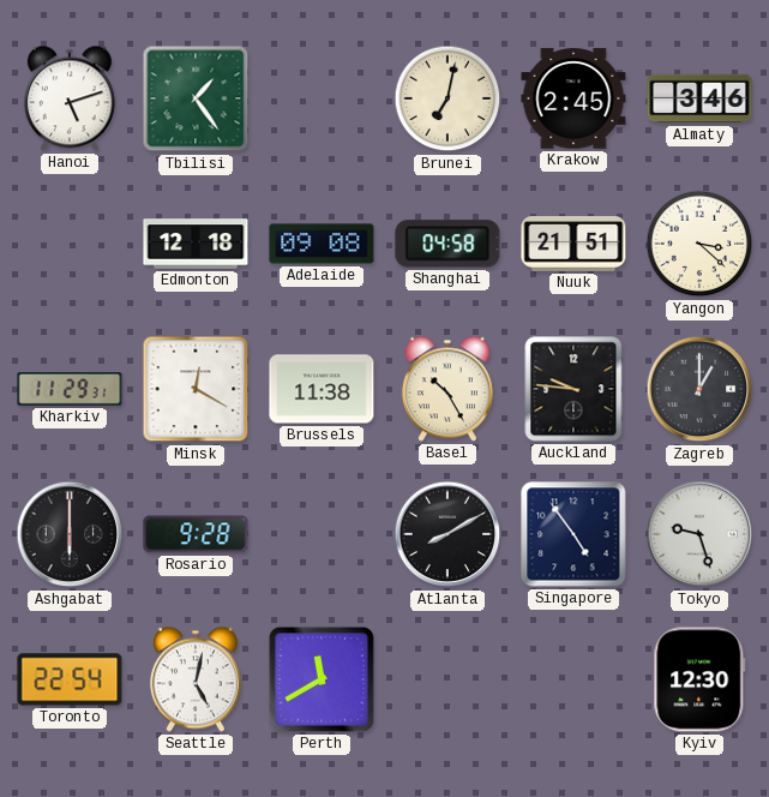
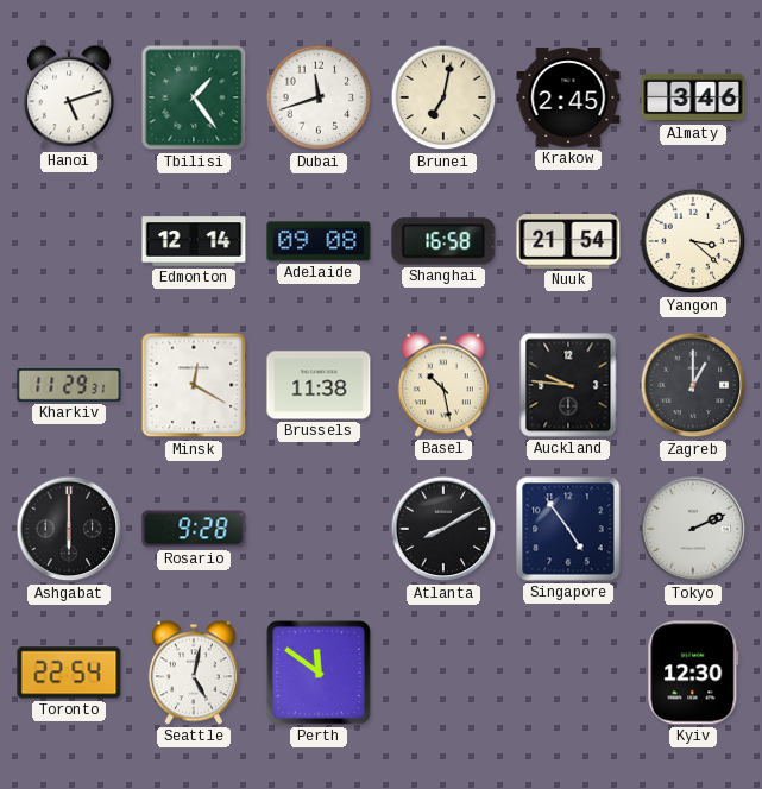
Dubai: none -> 11:42 (319, 97)
Edmonton: 12:18 -> 12:14 (194, 241)
Shanghai: 04:58 -> 16:58 (443, 241)
Nuuk: 21:51 -> 21:54 (568, 242)
Basel: 10:25 -> 10:28 (443, 385)
Tokyo: 9:27 -> 2:11 (693, 529)
Perth: 11:40 -> 11:51 (319, 673)
